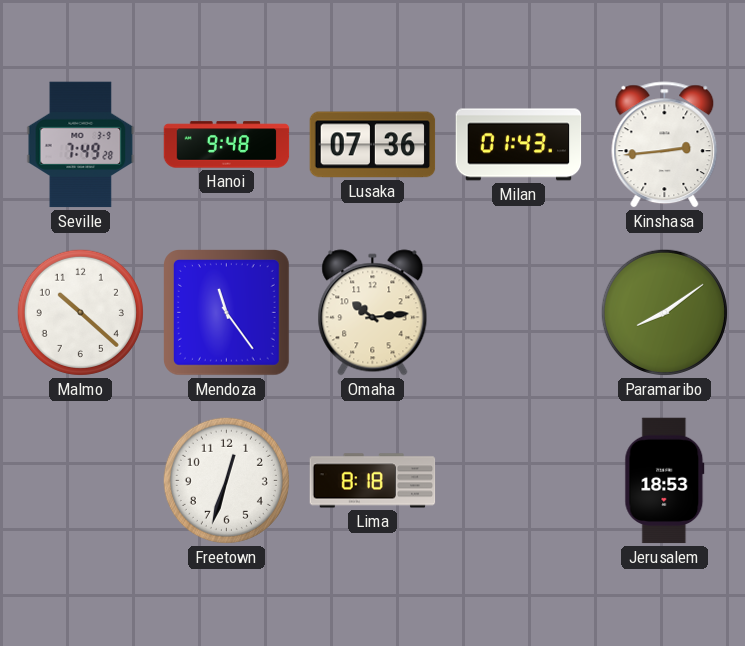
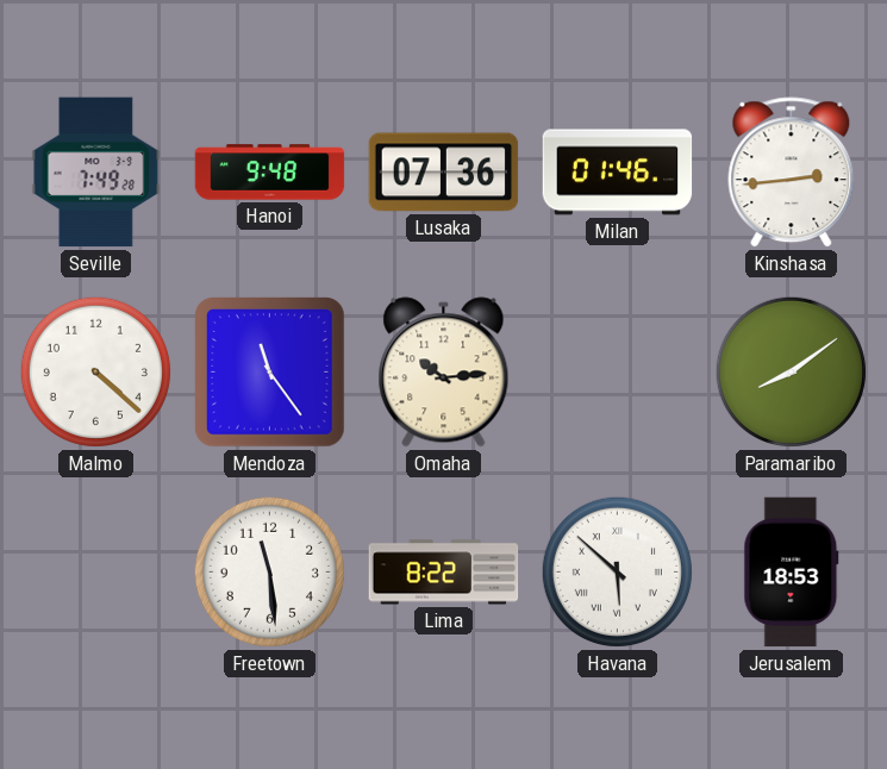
Milan: 01:43 -> 01:46 (618, 173)
Malmo: 10:22 -> 4:22 (95, 371)
Freetown: 12:33 -> 11:29 (269, 571)
Lima: 8:18 -> 8:22 (444, 573)
Havana: none -> 5:52 (617, 571)
